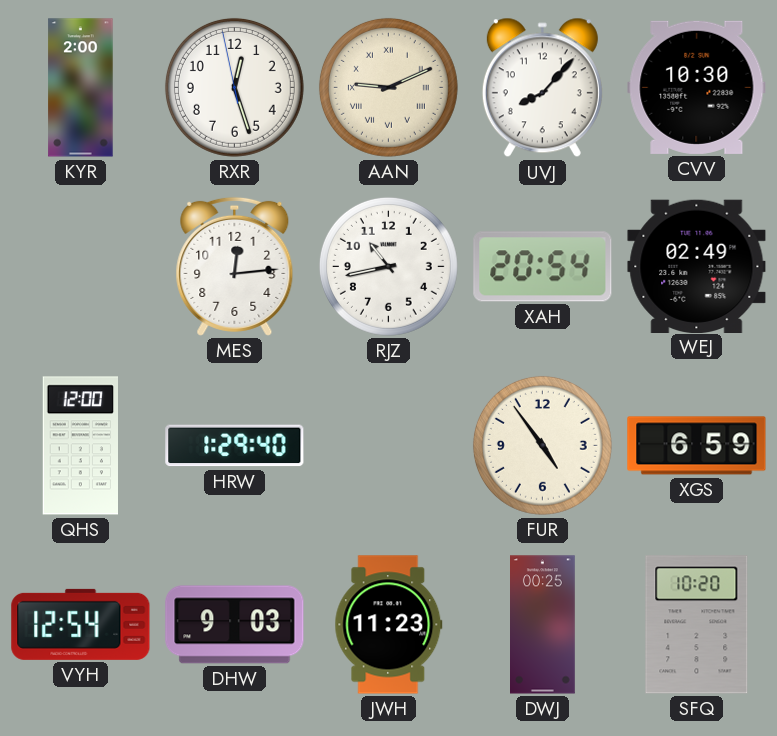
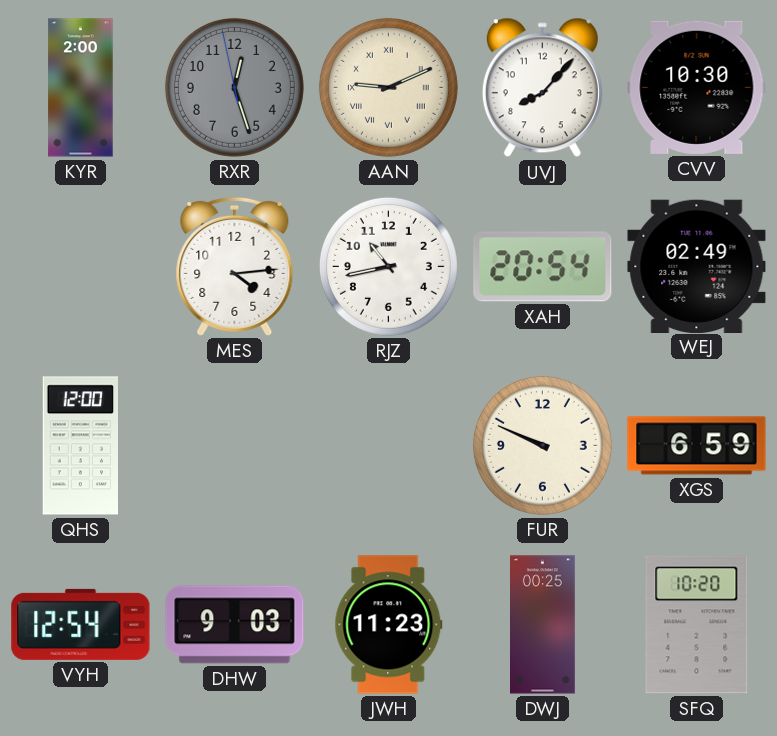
RXR dial: white -> grey (234, 87)
MES: 12:14 -> 4:14 (235, 266)
HRW: 1:29 -> none (235, 446)
FUR: 4:54 -> 9:49 (542, 445)
